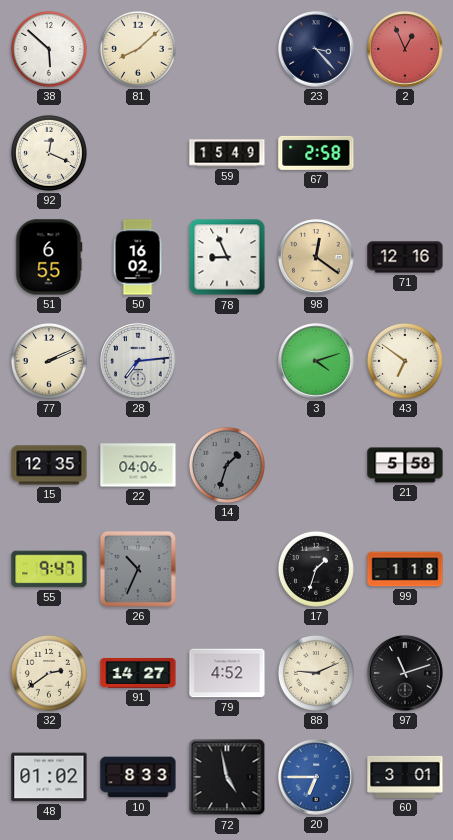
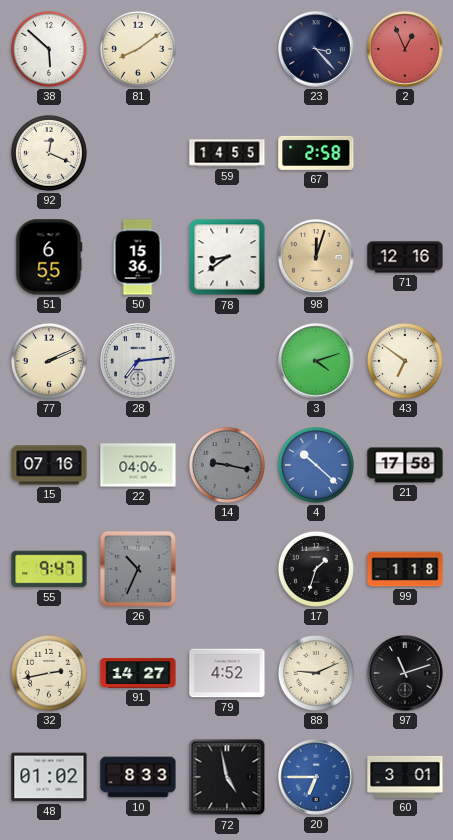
81: 8:08 -> 8:09 (138, 49)
59: 15:49 -> 14:55 (227, 153)
50: 16:02 -> 15:36 (138, 257)
78: 8:56 -> 8:39 (227, 257)
98: 12:21 -> 12:03 (316, 257)
15: 12:35 -> 07:16 (49, 465)
14: 1:33 -> 9:17 (227, 465)
4: none -> 10:22 (316, 465)
21: 5:58 -> 17:58 (405, 465)
32: 2:39 -> 2:43 (49, 673)
